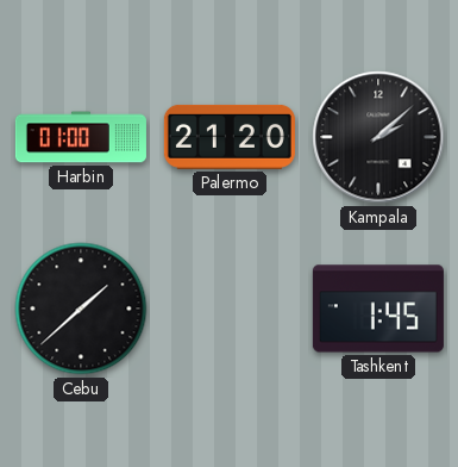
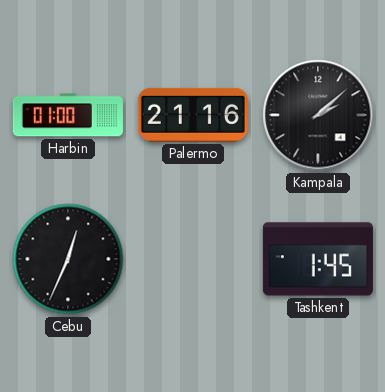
Palermo: 21:20 -> 21:16 (193, 115)
Cebu: 1:38 -> 12:34 (68, 259)
